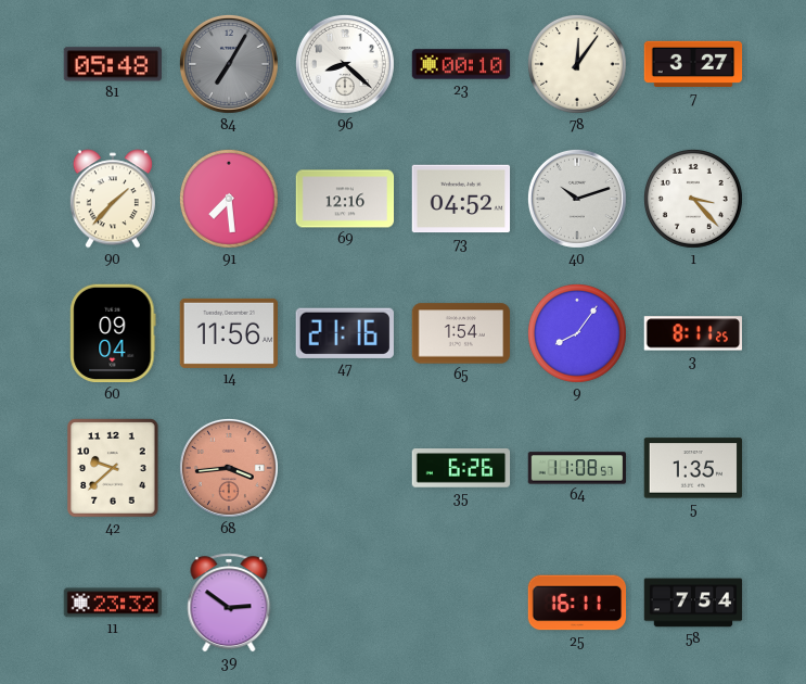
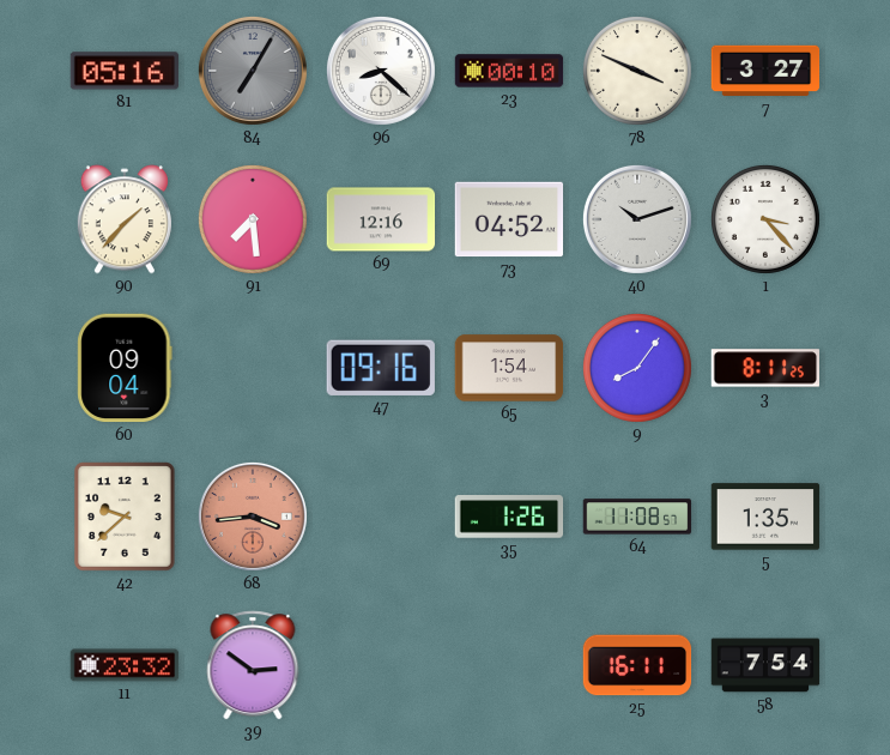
81: 05:48 -> 05:16 (125, 71)
78: 12:06 -> 3:49 (637, 71)
14: 11:56 -> none (229, 333)
47: 21:16 -> 09:16 (381, 368)
35: 6:26 -> 1:26 (509, 517)
